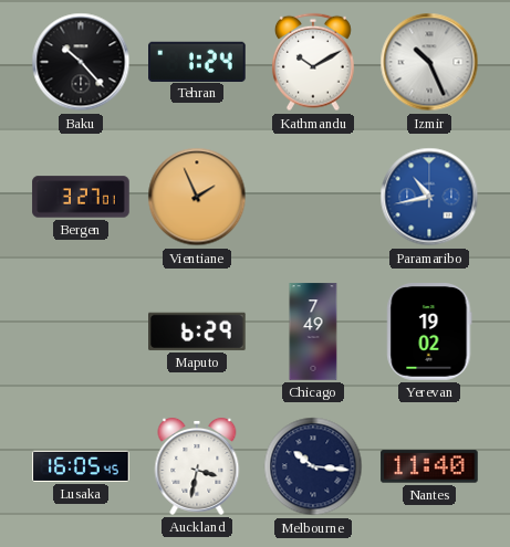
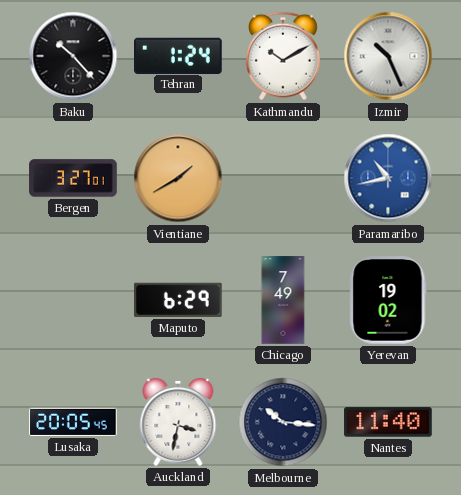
Vientiane: 1:56 -> 1:40 (178, 178)
Lusaka: 16:05 -> 20:05 (73, 422)
